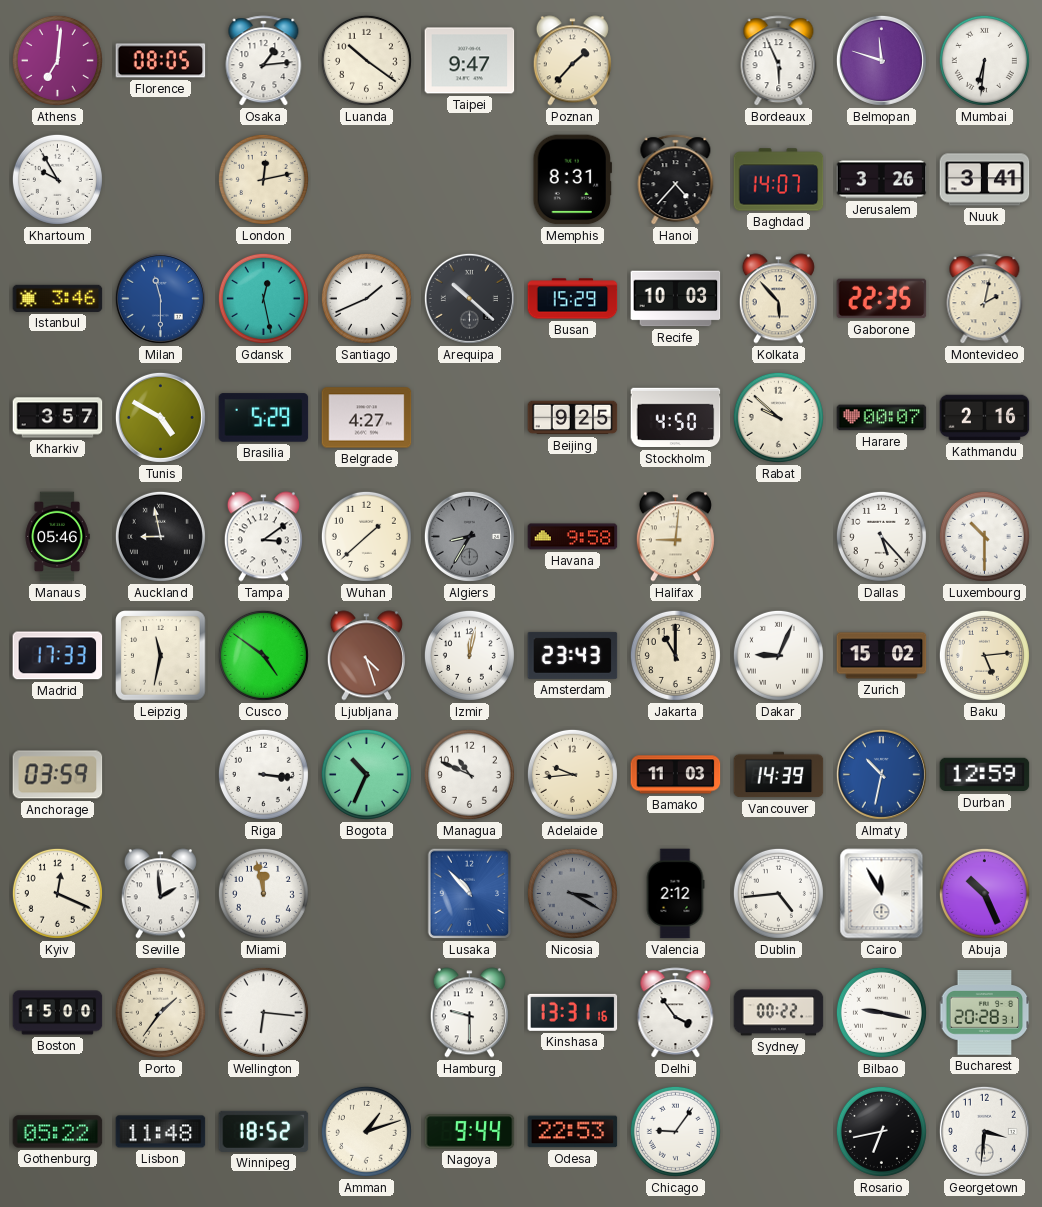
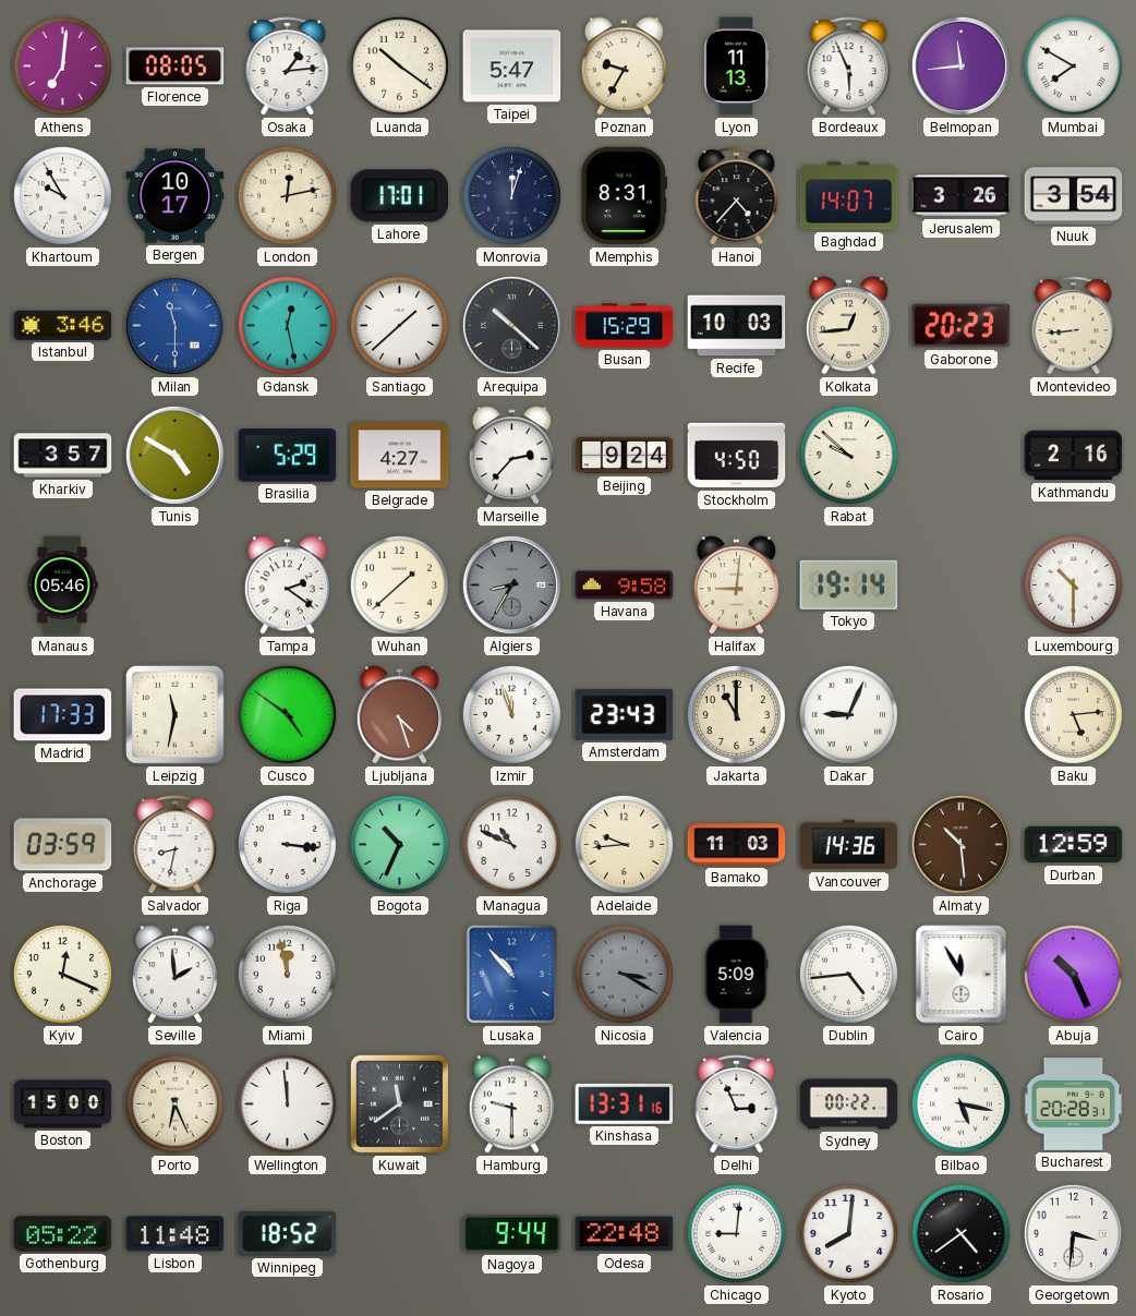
Taipei: 9:47 -> 5:47 (512, 67)
Poznan: 1:37 -> 9:35 (624, 67)
Lyon: none -> 11:13 (736, 67)
Belmopan: 11:48 -> 11:44 (960, 65)
Mumbai: 6:31 -> 7:50 (1073, 65)
Bergen: none -> 10:17 (176, 196)
Lahore: none -> 17:01 (400, 196)
Monrovia: none -> 12:03 (511, 195)
Nuuk: 3:41 -> 3:54 (1074, 196)
Santiago: 1:41 -> 1:38 (399, 325)
Kolkata: 5:53 -> 12:44 (848, 326)
Gaborone: 22:35 -> 20:23 (962, 326)
Montevideo: 2:02 -> 8:44 (1074, 326)
Marseille: none -> 2:37 (511, 456)
Beijing: 9:25 -> 9:24 (625, 456)
Harare: 00:07 -> none (882, 418)
Auckland: 8:58 -> none (160, 536)
Tampa: 3:09 -> 2:21 (287, 585)
Tokyo: none -> 19:14 (849, 584)
Dallas: 5:23 -> none (881, 536)
Izmir: 12:02 -> 11:57 (511, 714)
Zurich: 15:02 -> none (882, 656)
Salvador: none -> 8:32 (176, 845)
Vancouver: 14:39 -> 14:36 (849, 845)
Almaty: 10:32 -> 10:29 (960, 844)
Almaty dial: blue -> brown (960, 844)
Valencia: 2:12 -> 5:09 (736, 975)
Porto: 1:36 -> 6:26 (174, 1103)
Wellington: 6:16 -> 11:59 (287, 1103)
Kuwait: none -> 11:39 (399, 1103)
Delhi: 3:54 -> 2:56 (737, 1104)
Bilbao: 9:17 -> 5:17 (960, 1103)
Amman: 1:12 -> none (366, 1131)
Odesa: 22:53 -> 22:48 (625, 1234)
Chicago: 9:06 -> 9:01 (736, 1233)
Kyoto: none -> 8:01 (848, 1233)
Rosario: 6:43 -> 4:39 (960, 1233)
